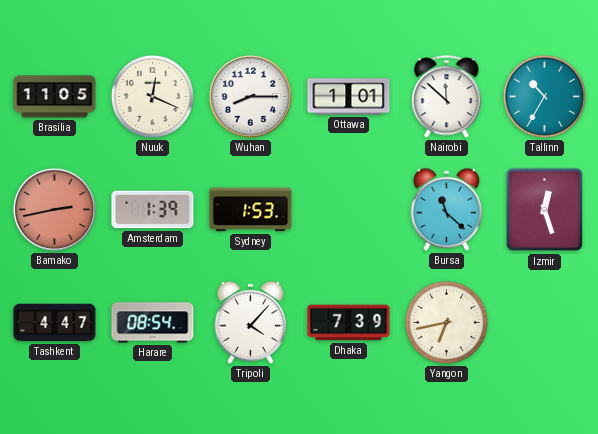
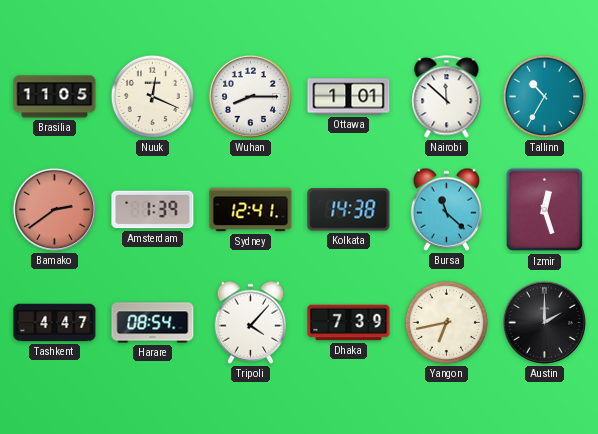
Bamako: 2:43 -> 2:39 (54, 209)
Sydney: 1:53 -> 12:41 (251, 210)
Kolkata: none -> 14:38 (349, 210)
Austin: none -> 2:00 (544, 322)
